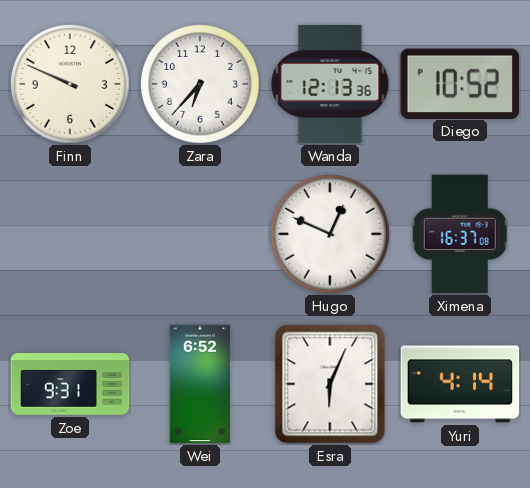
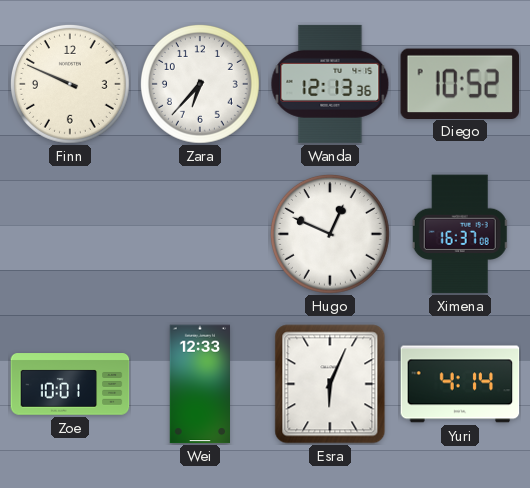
Zoe: 9:31 -> 10:01 (70, 384)
Wei: 6:52 -> 12:33 (200, 384)
